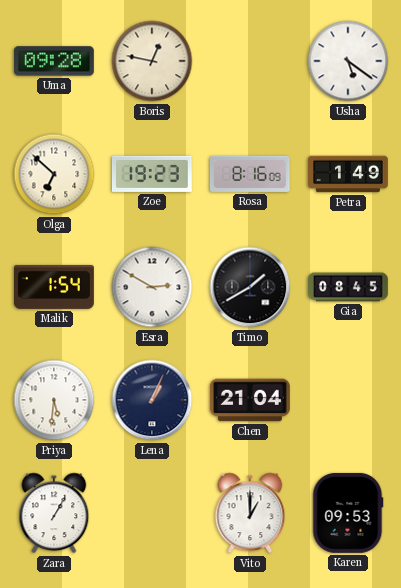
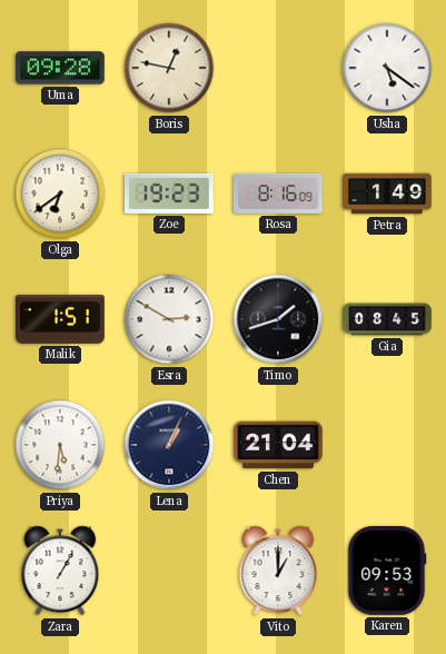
Olga: 6:52 -> 6:39 (60, 194)
Malik: 1:54 -> 1:51 (61, 319)
Timo: 1:40 -> 1:42 (278, 319)
